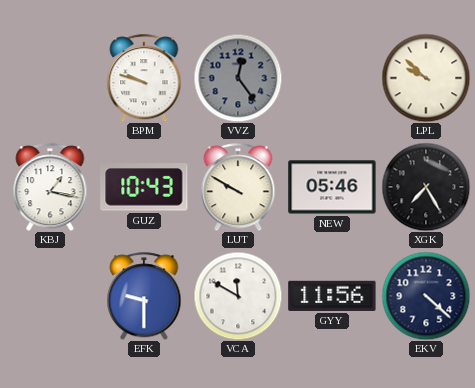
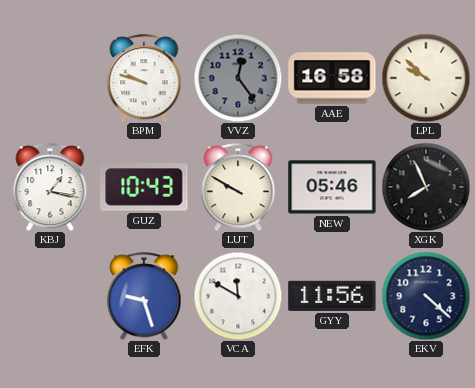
AAE: none -> 16:58 (332, 78)
XGK: 7:25 -> 7:56 (426, 187)
EFK: 9:30 -> 9:27 (144, 296)
